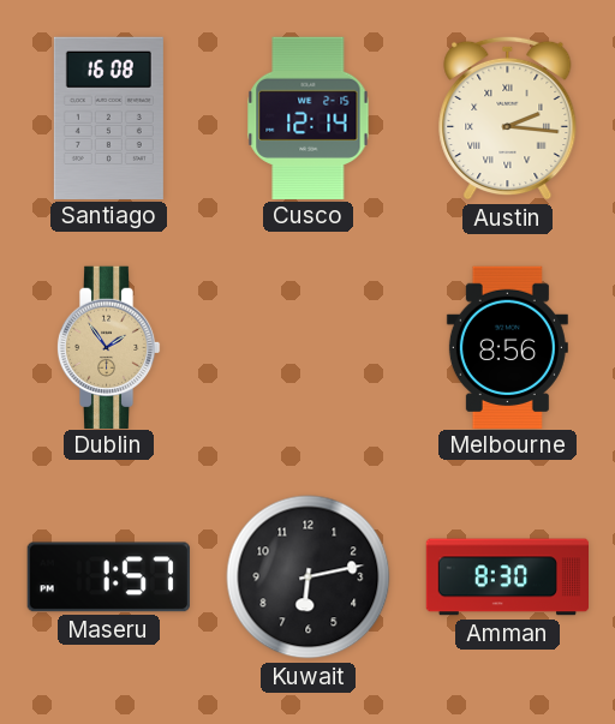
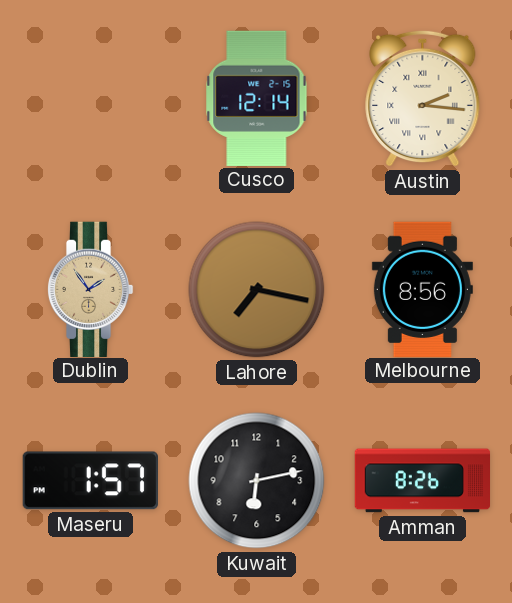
Santiago: 16:08 -> none (108, 118)
Lahore: none -> 7:17 (257, 290)
Amman: 8:30 -> 8:26 (423, 481)
